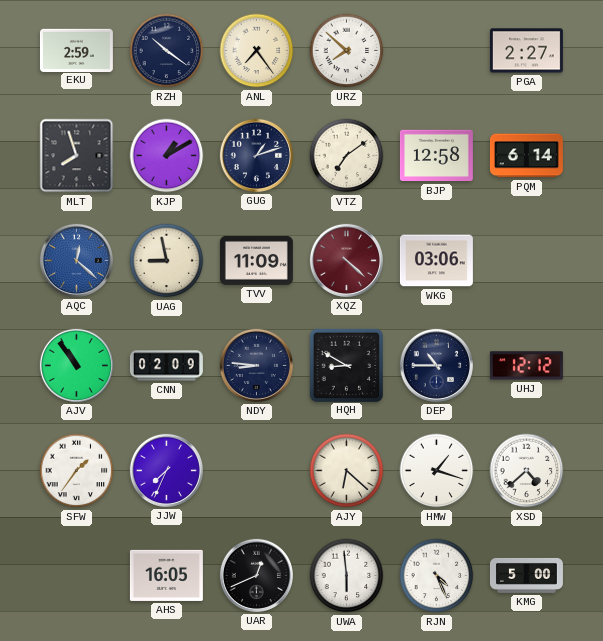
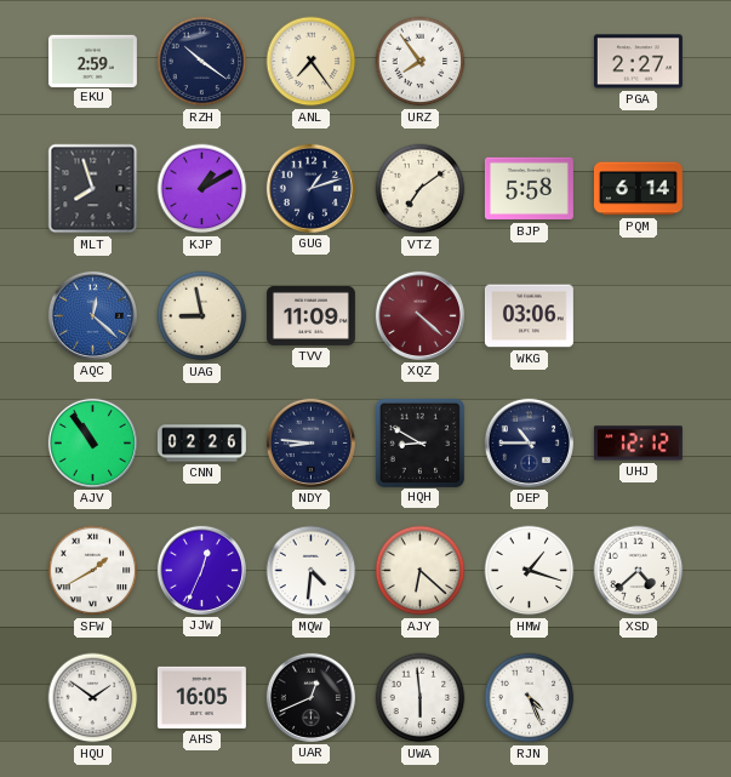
URZ: 7:52 -> 7:54 (421, 62)
BJP: 12:58 -> 5:58 (529, 189)
CNN: 02:09 -> 02:26 (201, 444)
SFW: 1:36 -> 1:40 (93, 571)
JJW: 7:34 -> 12:34 (201, 570)
MQW: none -> 4:31 (312, 571)
HQU: none -> 1:51 (93, 698)
KMG: 5:00 -> none (526, 575)
